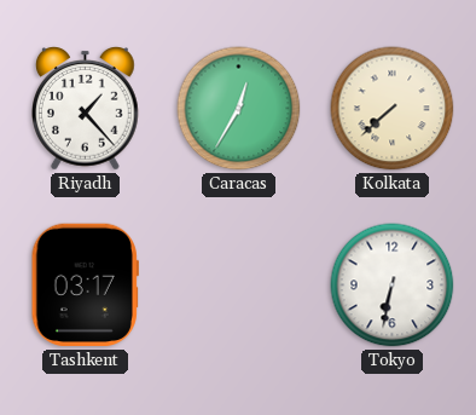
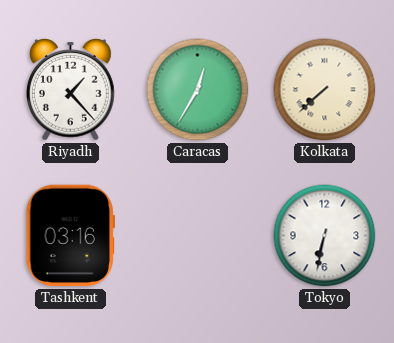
Tashkent: 03:17 -> 03:16 (70, 236)
